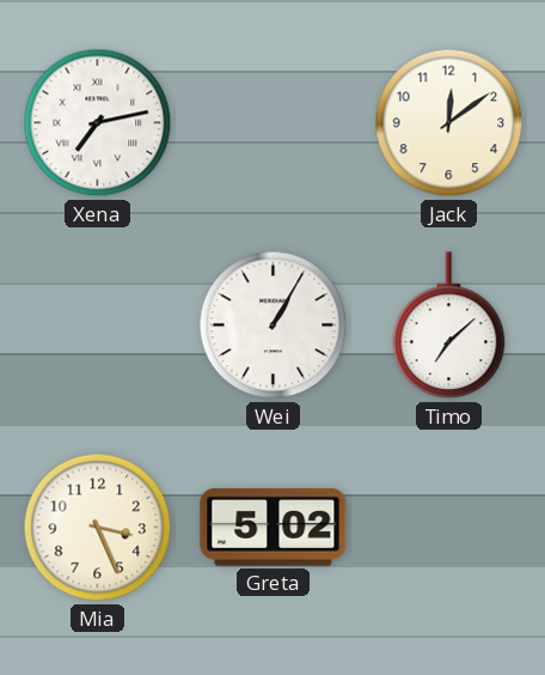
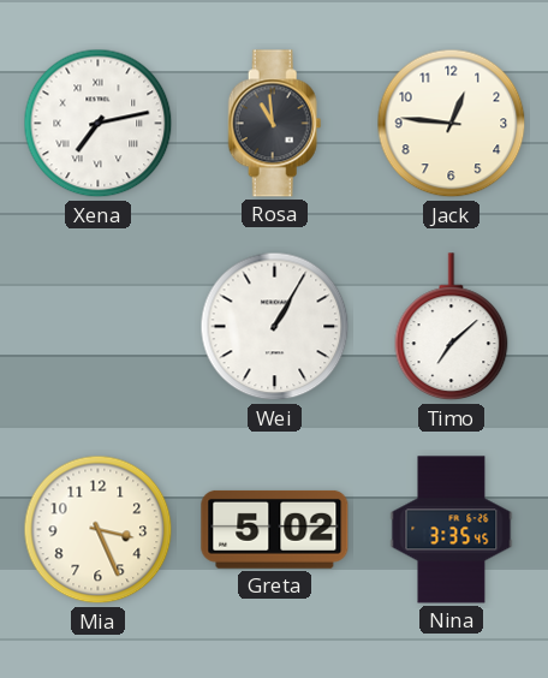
Rosa: none -> 10:59 (275, 124)
Jack: 12:09 -> 12:46 (452, 124)
Nina: none -> 3:35 (452, 530)
